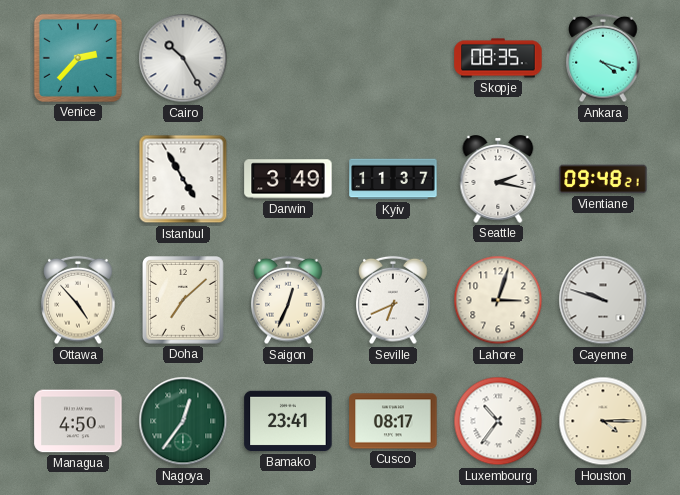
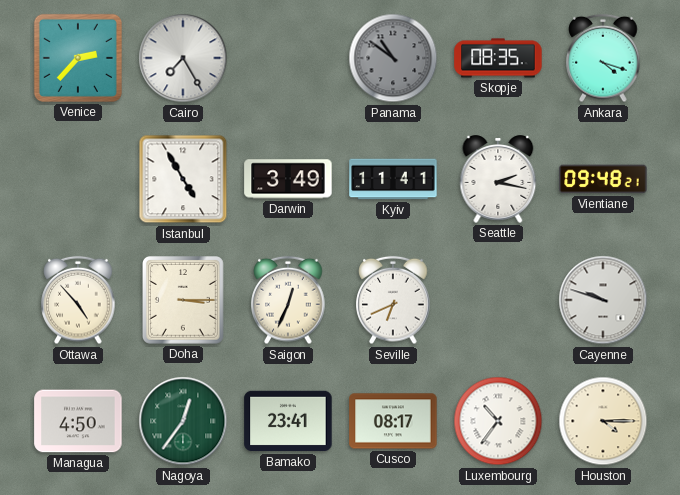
Cairo: 10:25 -> 7:25 (183, 58)
Panama: none -> 10:51 (393, 58)
Kyiv: 11:37 -> 11:41 (393, 179)
Doha: 7:08 -> 3:15 (184, 301)
Lahore: 3:03 -> none (498, 300)
